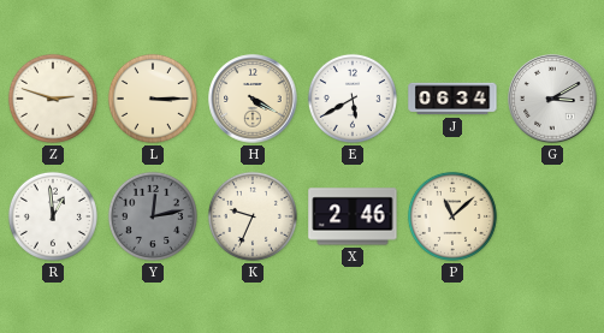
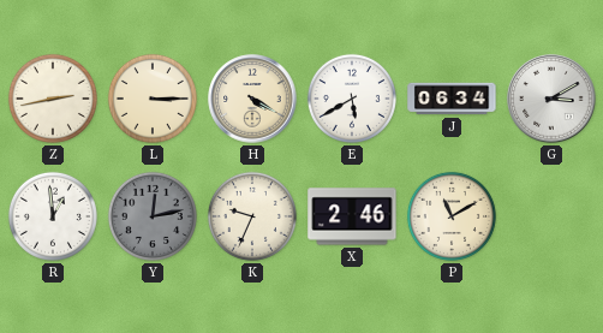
Z: 2:48 -> 2:43 (53, 99)
P: 11:08 -> 11:10 (452, 216)
